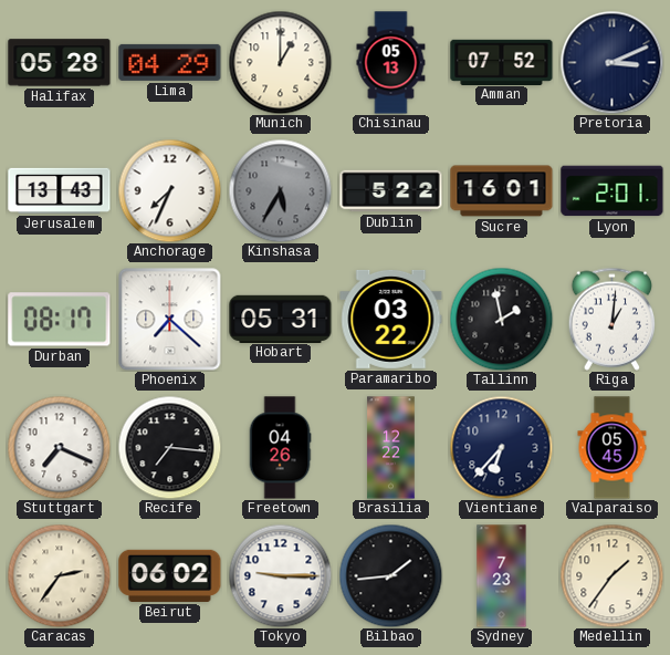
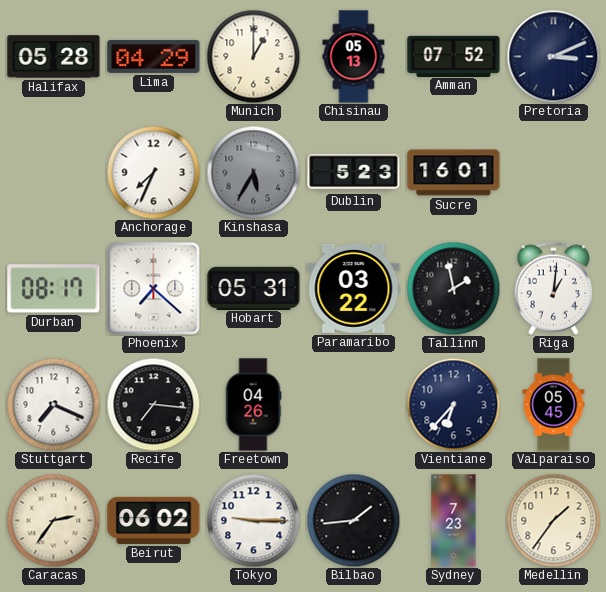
Jerusalem: 13:43 -> none (60, 190)
Dublin: 5:22 -> 5:23 (354, 173)
Lyon: 2:01 -> none (613, 191)
Brasilia: 12:22 -> none (391, 448)
